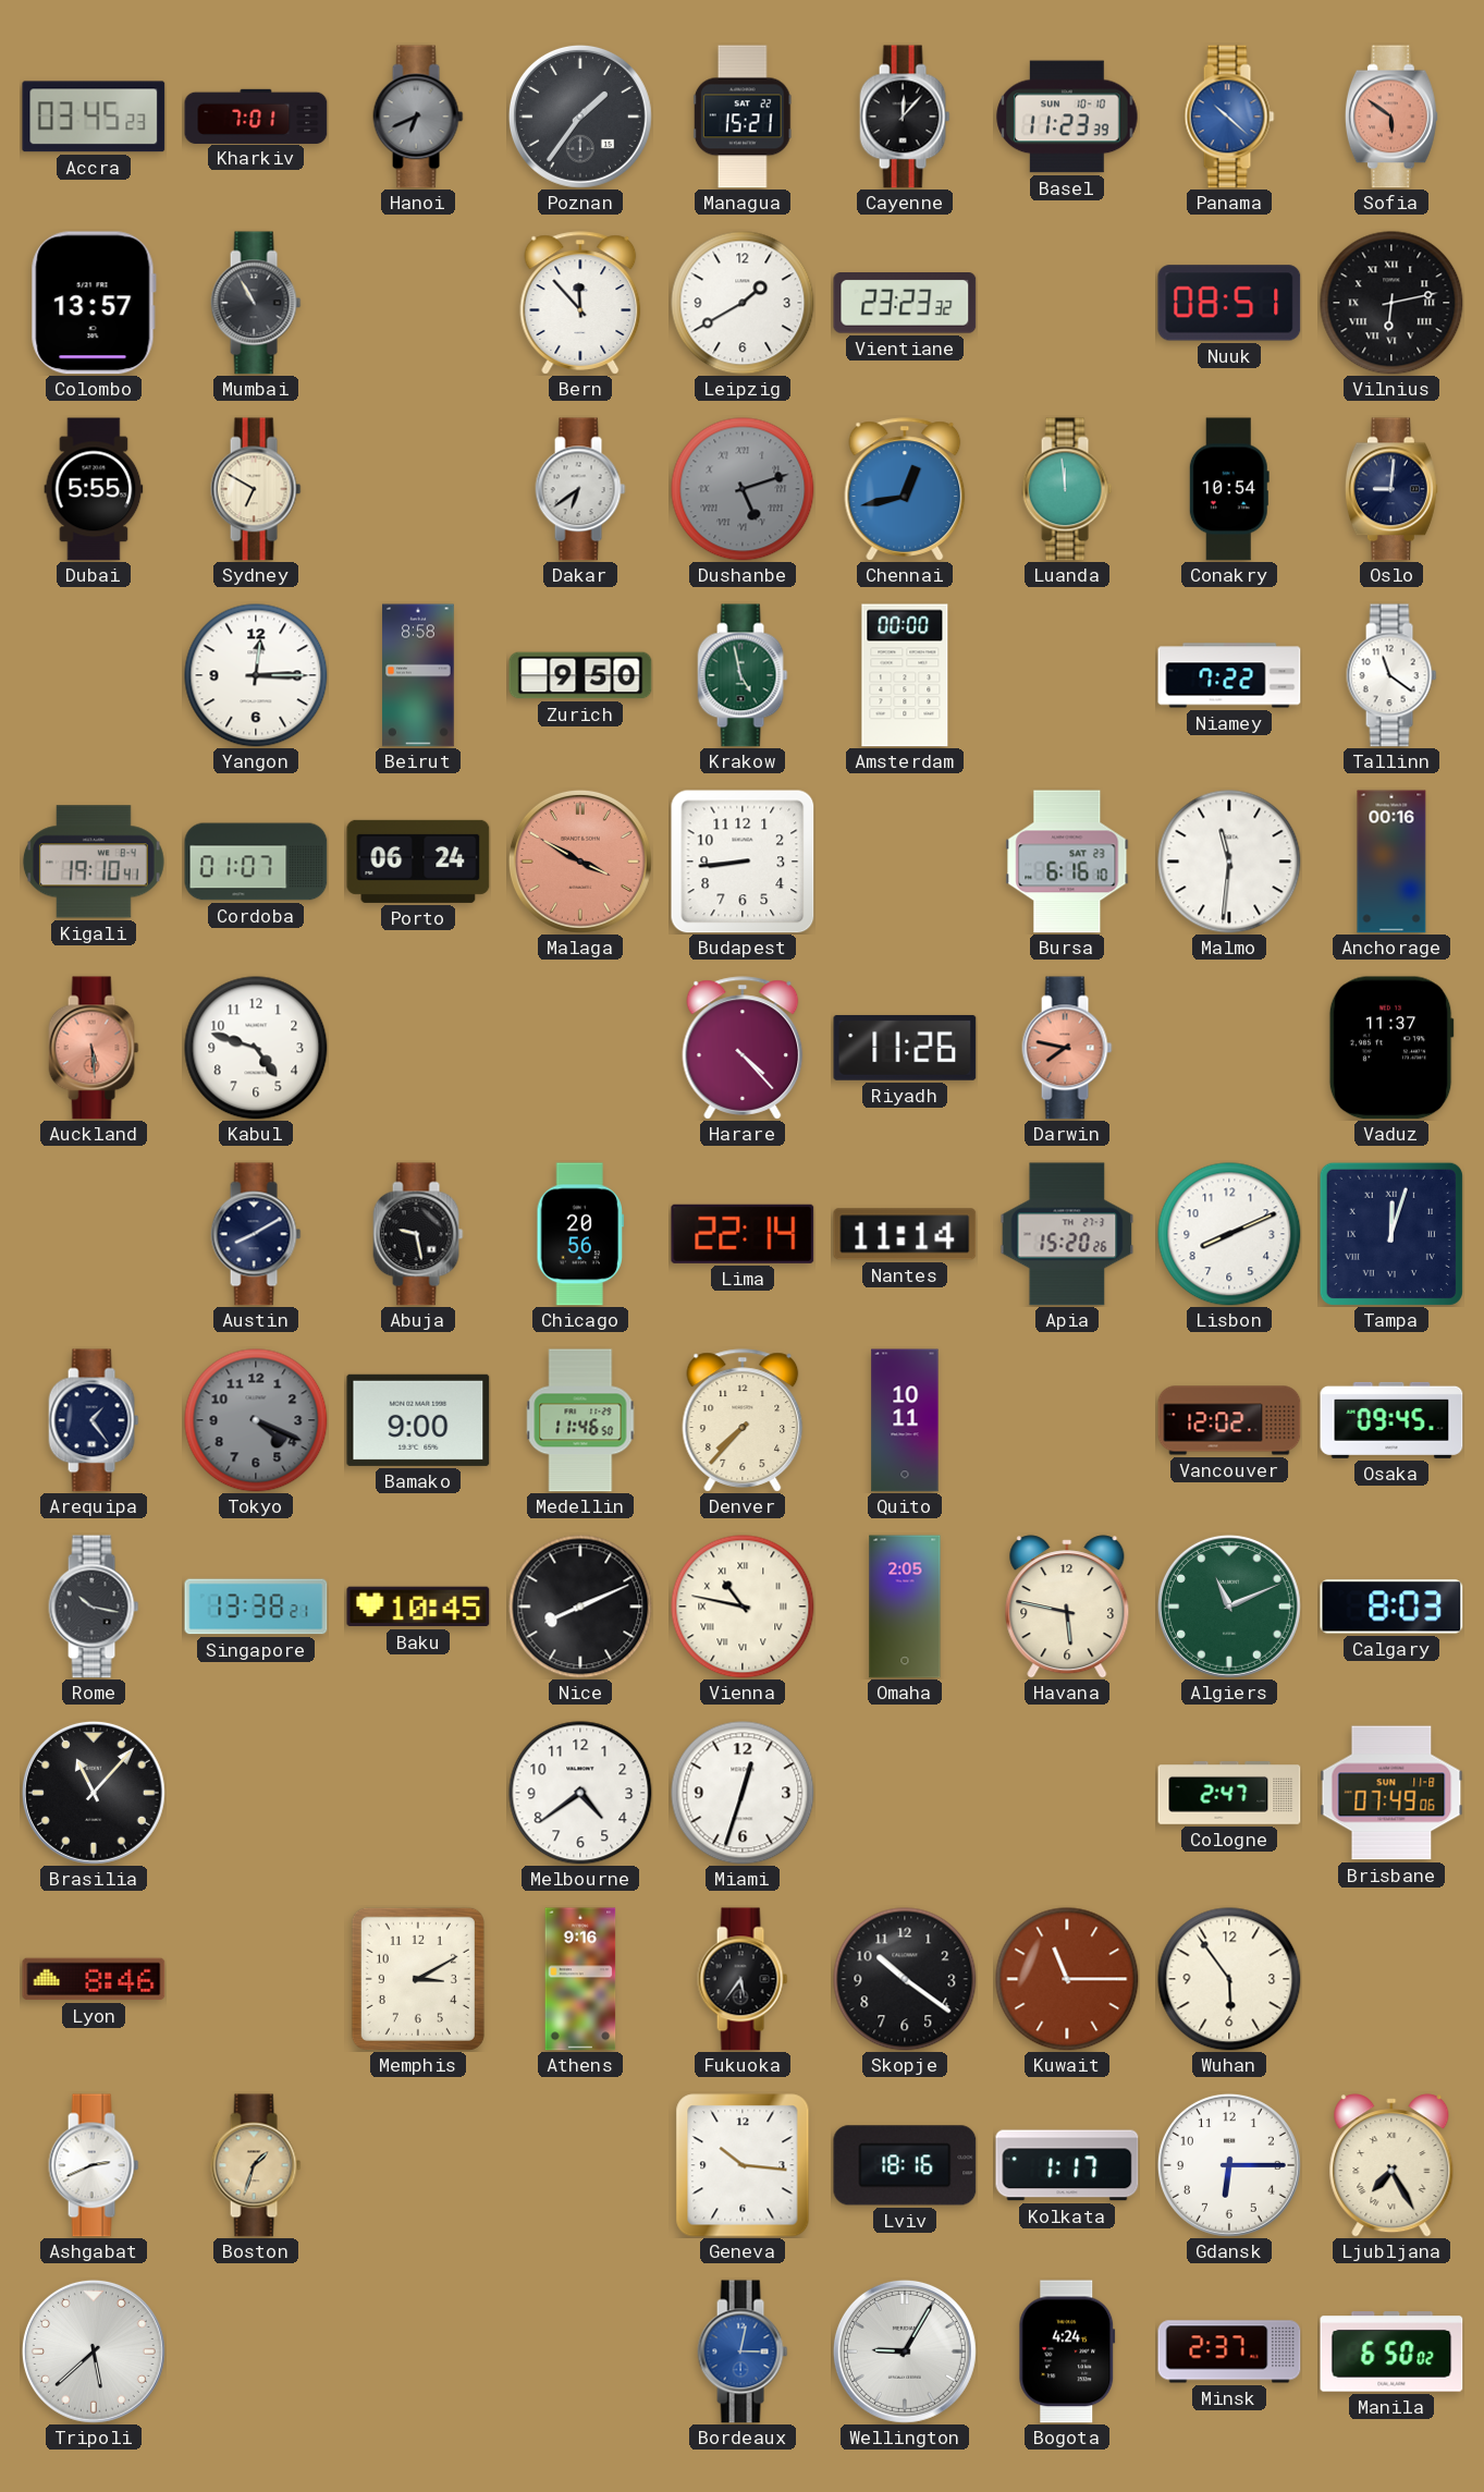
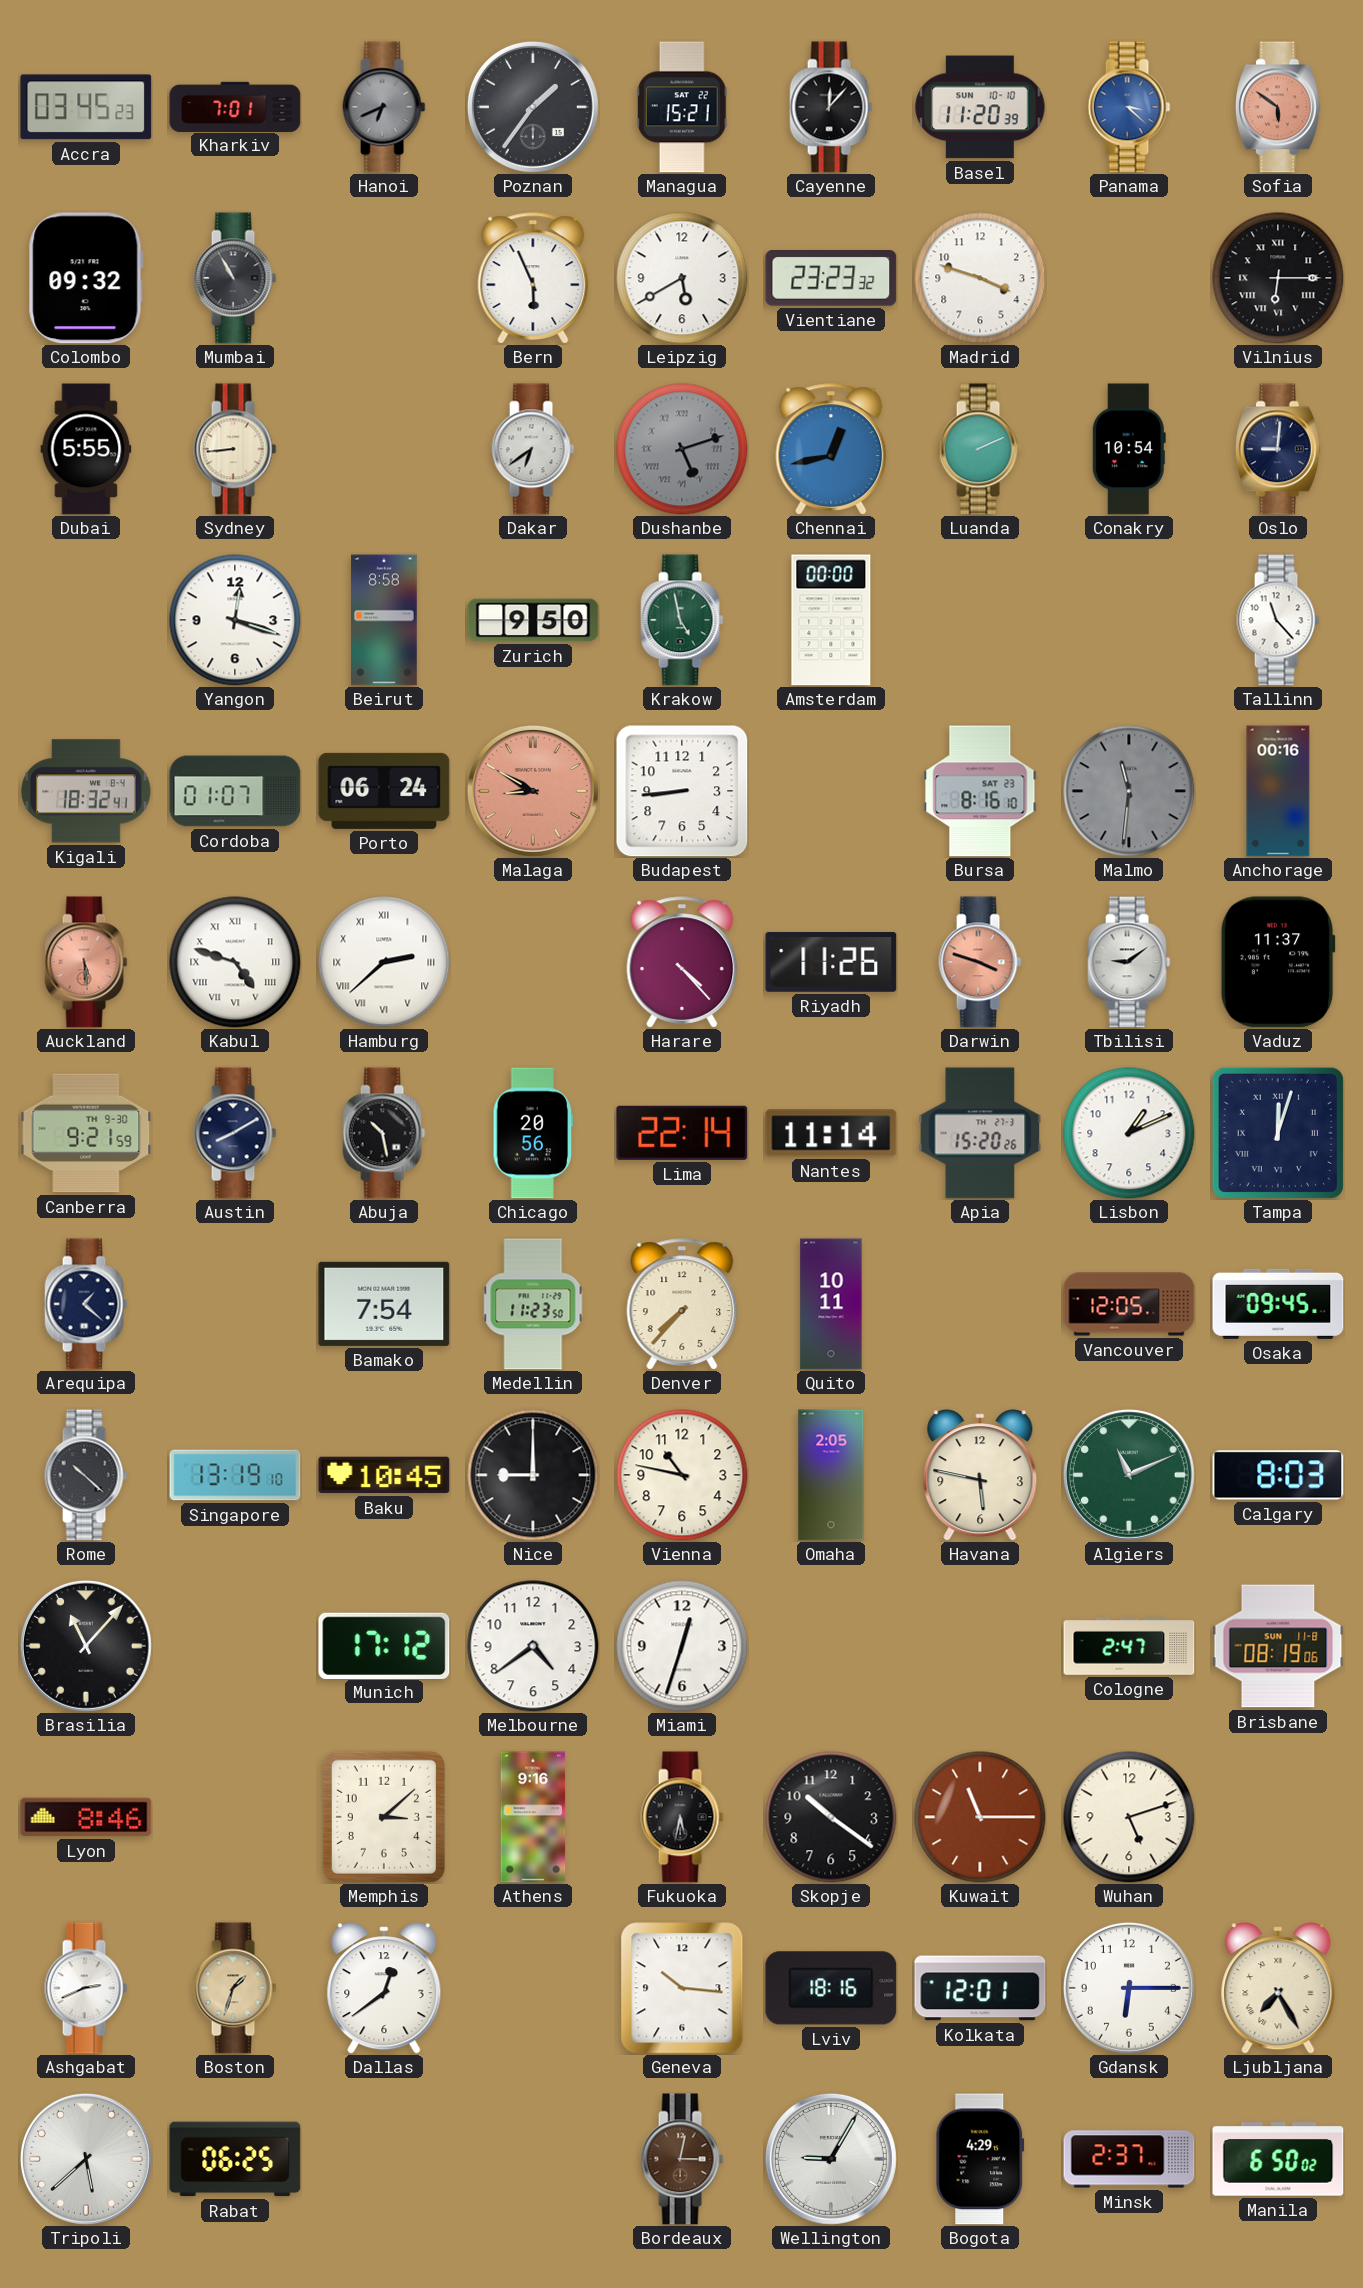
Basel: 11:23 -> 11:20 (980, 107)
Panama: 10:22 -> 3:22 (1129, 107)
Colombo: 13:57 -> 09:32 (86, 278)
Bern: 11:53 -> 5:56 (533, 278)
Leipzig: 1:40 -> 5:40 (682, 278)
Madrid: none -> 3:48 (980, 278)
Nuuk: 08:51 -> none (1229, 303)
Vilnius: 6:13 -> 6:15 (1278, 278)
Sydney: 6:50 -> 8:44 (235, 449)
Luanda: 11:59 -> 2:11 (980, 449)
Yangon: 12:15 -> 12:18 (235, 620)
Niamey: 7:22 -> none (1229, 675)
Tallinn: 11:21 -> 11:23 (1278, 620)
Kigali: 19:10 -> 18:32 (86, 791)
Malaga: 3:50 -> 8:50 (533, 791)
Bursa: 6:16 -> 8:16 (980, 791)
Malmo dial: white -> grey (1129, 791)
Kabul numerals: Arabic -> Roman (235, 962)
Hamburg: none -> 2:38 (384, 962)
Darwin: 7:47 -> 3:48 (980, 962)
Tbilisi: none -> 9:09 (1129, 962)
Canberra: none -> 9:21 (86, 1133)
Abuja: 9:28 -> 10:28 (384, 1133)
Lisbon: 8:11 -> 1:11 (1129, 1133)
Arequipa: 1:24 -> 1:22 (86, 1304)
Tokyo: 4:19 -> none (256, 1420)
Bamako: 9:00 -> 7:54 (384, 1304)
Medellin: 11:46 -> 11:23 (533, 1304)
Vancouver: 12:02 -> 12:05 (1129, 1304)
Rome: 10:17 -> 10:22 (86, 1475)
Singapore: 13:38 -> 13:19 (235, 1475)
Nice: 8:11 -> 9:00 (533, 1475)
Vienna numerals: Roman -> Arabic (682, 1475)
Munich: none -> 17:12 (384, 1645)
Brisbane: 07:49 -> 08:19 (1278, 1646)
Memphis: 3:10 -> 3:08 (384, 1817)
Fukuoka: 5:36 -> 5:32 (682, 1817)
Wuhan: 5:54 -> 5:12 (1129, 1817)
Dallas: none -> 12:39 (384, 1988)
Kolkata: 1:17 -> 12:01 (980, 1988)
Rabat: none -> 06:25 (235, 2159)
Bordeaux dial: blue -> brown (682, 2159)
Bogota: 4:24 -> 4:29 (980, 2159)
